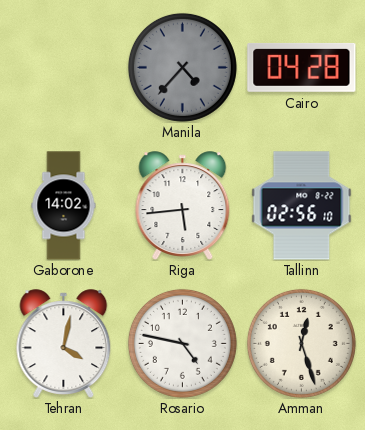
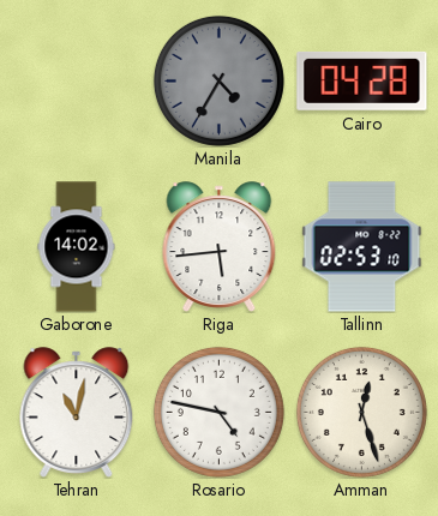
Manila: 4:37 -> 4:35 (218, 80)
Tallinn: 02:56 -> 02:53 (362, 247)
Tehran: 4:02 -> 11:02 (77, 413)
